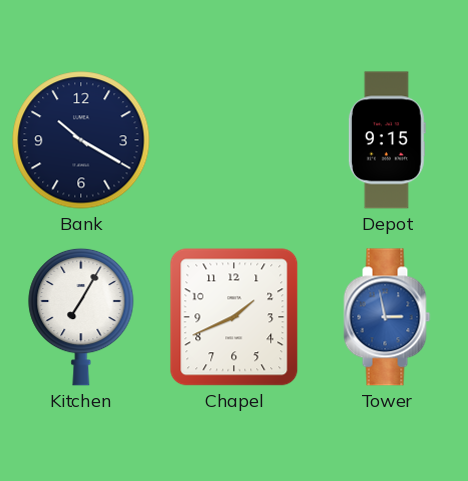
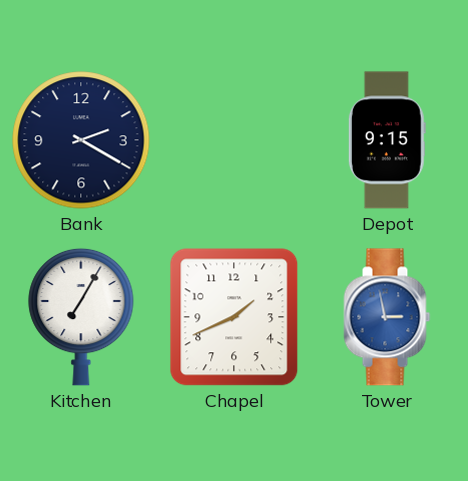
Bank: 10:20 -> 2:20 (81, 140)
